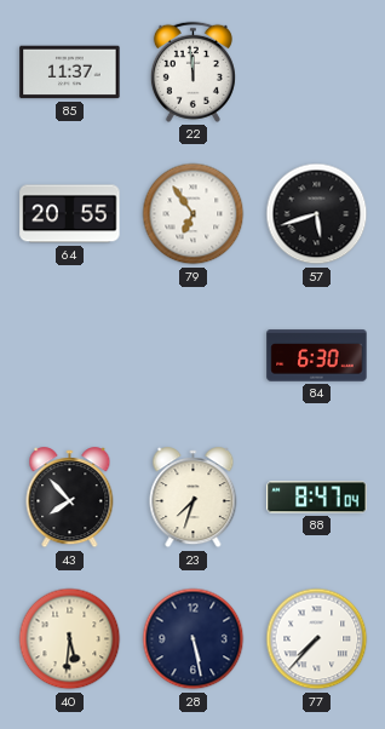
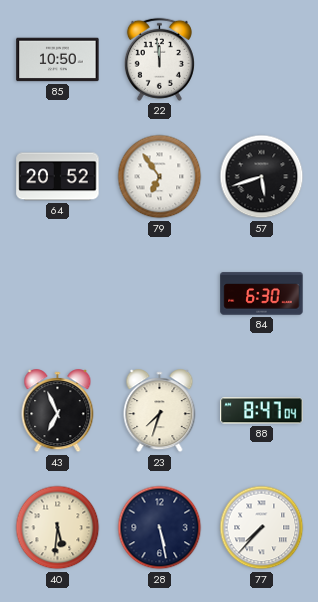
85: 11:37 -> 10:50 (58, 60)
64: 20:55 -> 20:52 (58, 177)
43: 7:53 -> 6:56 (58, 411)
